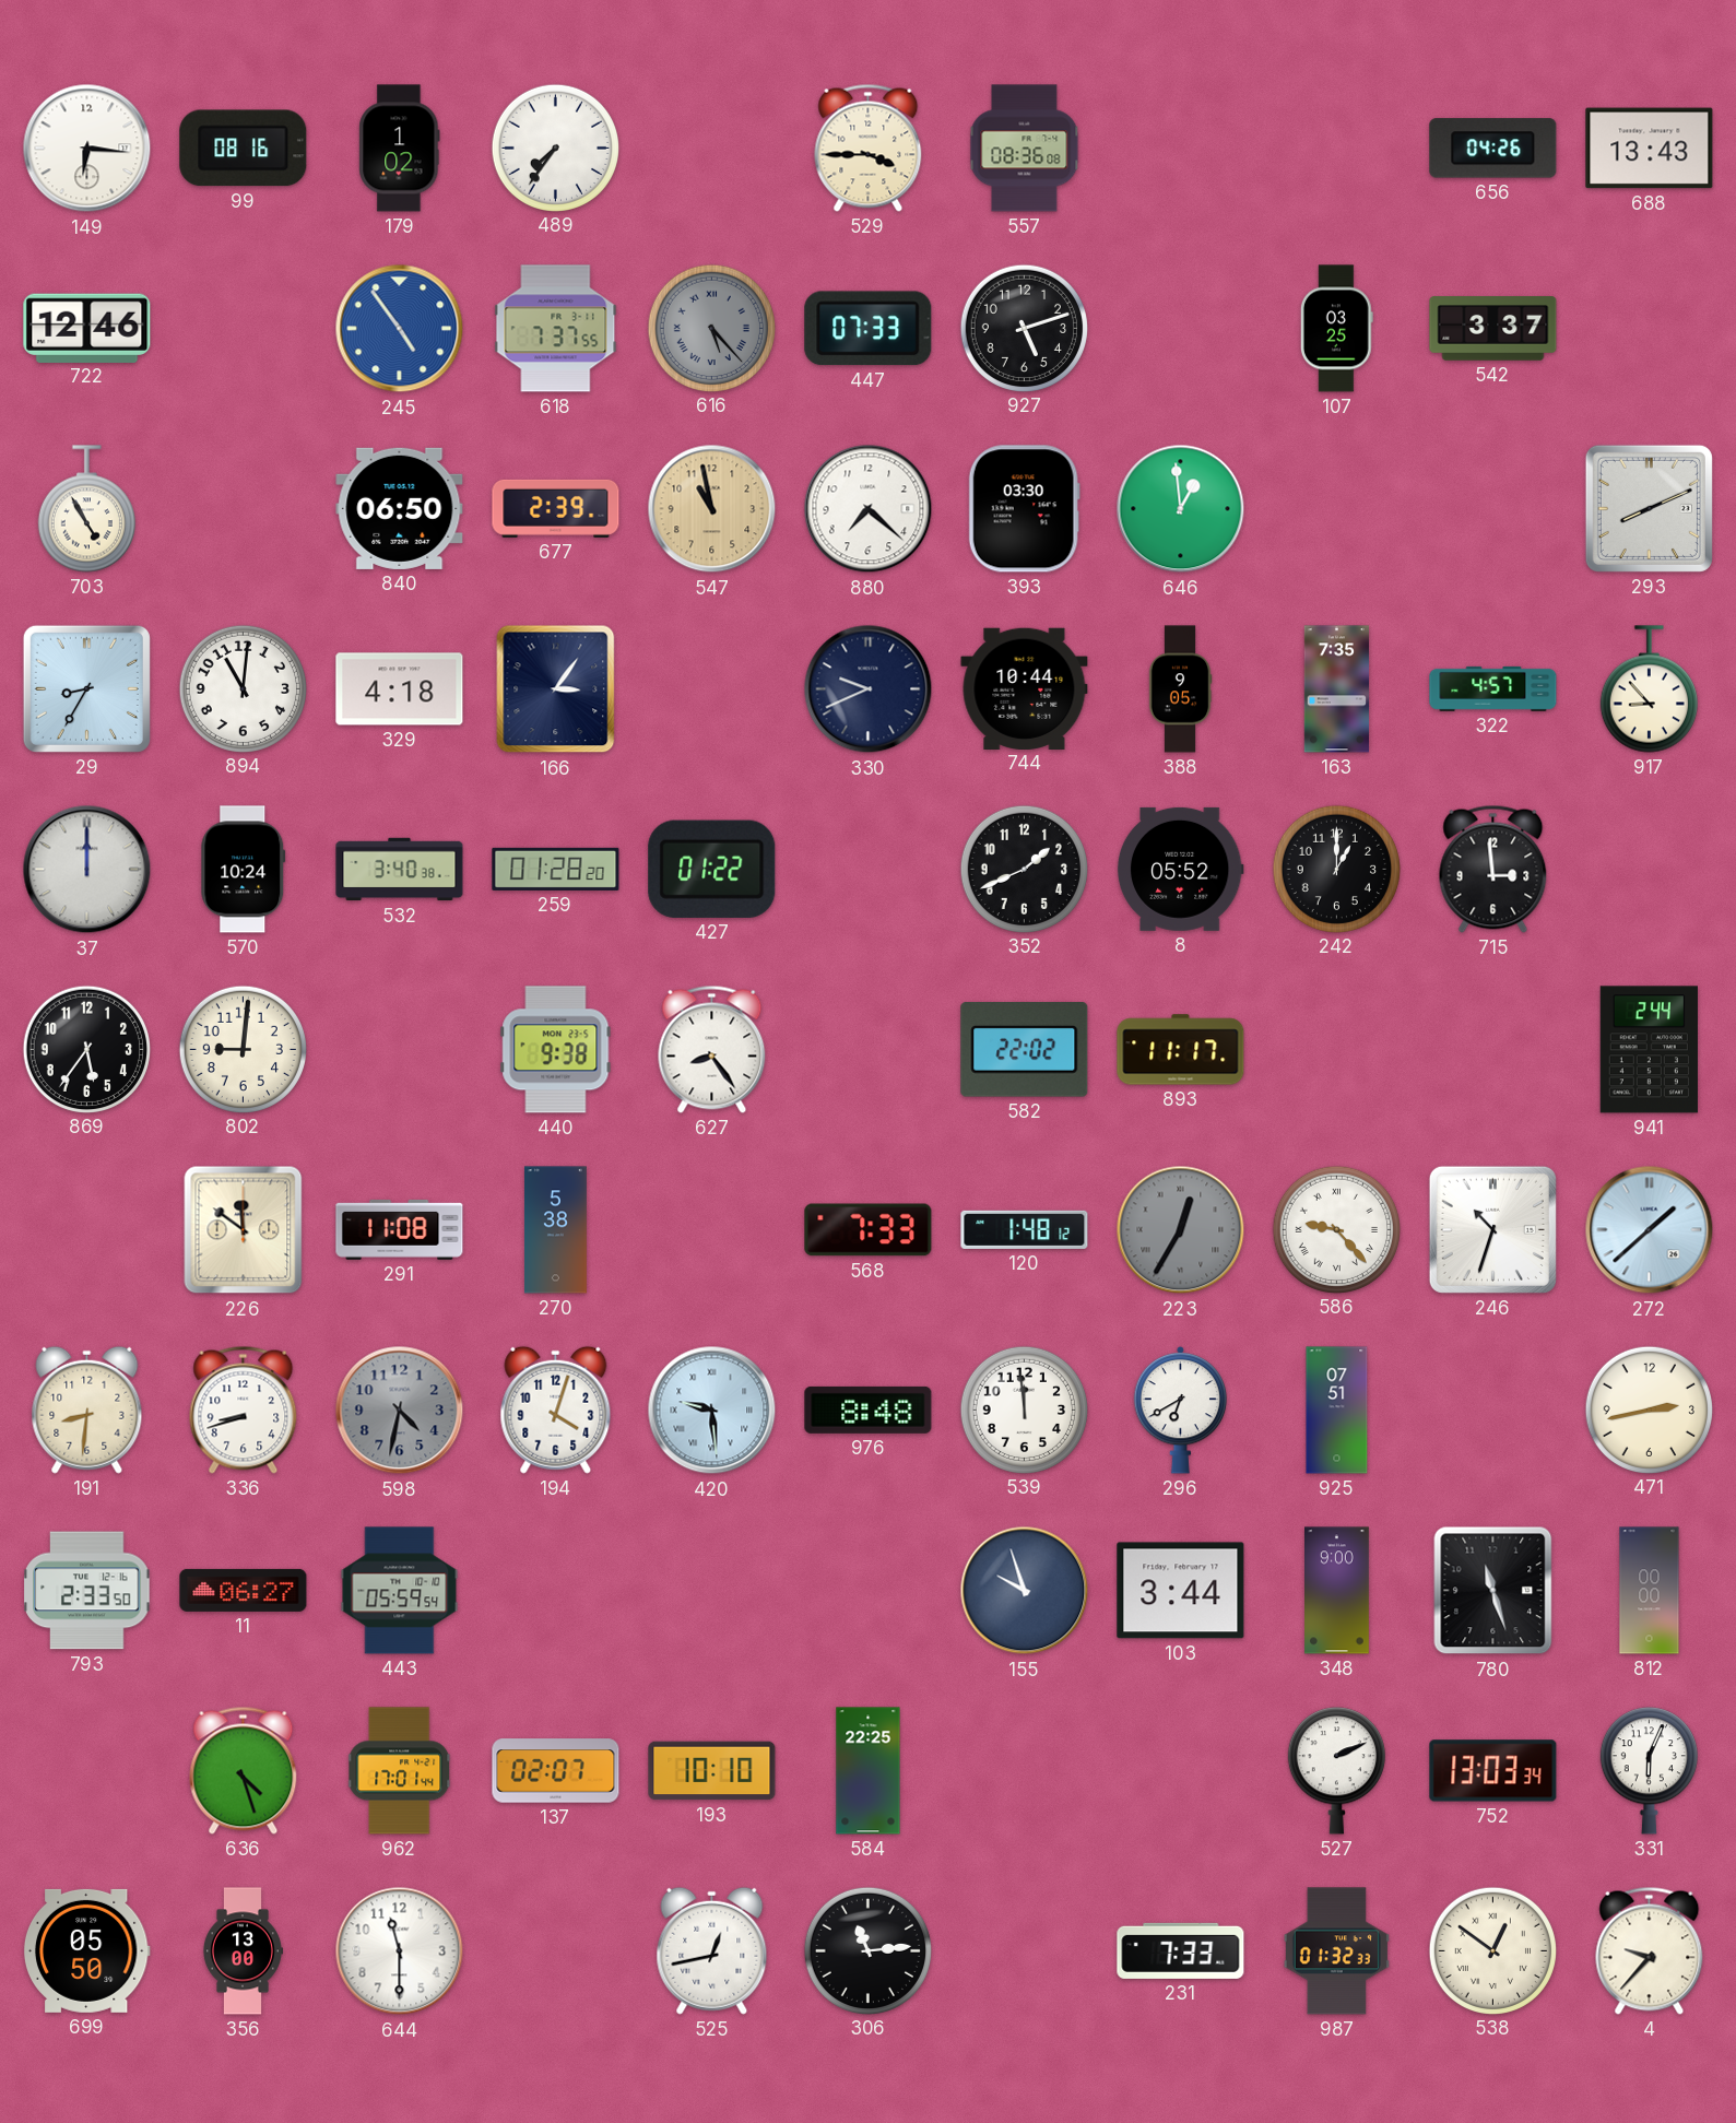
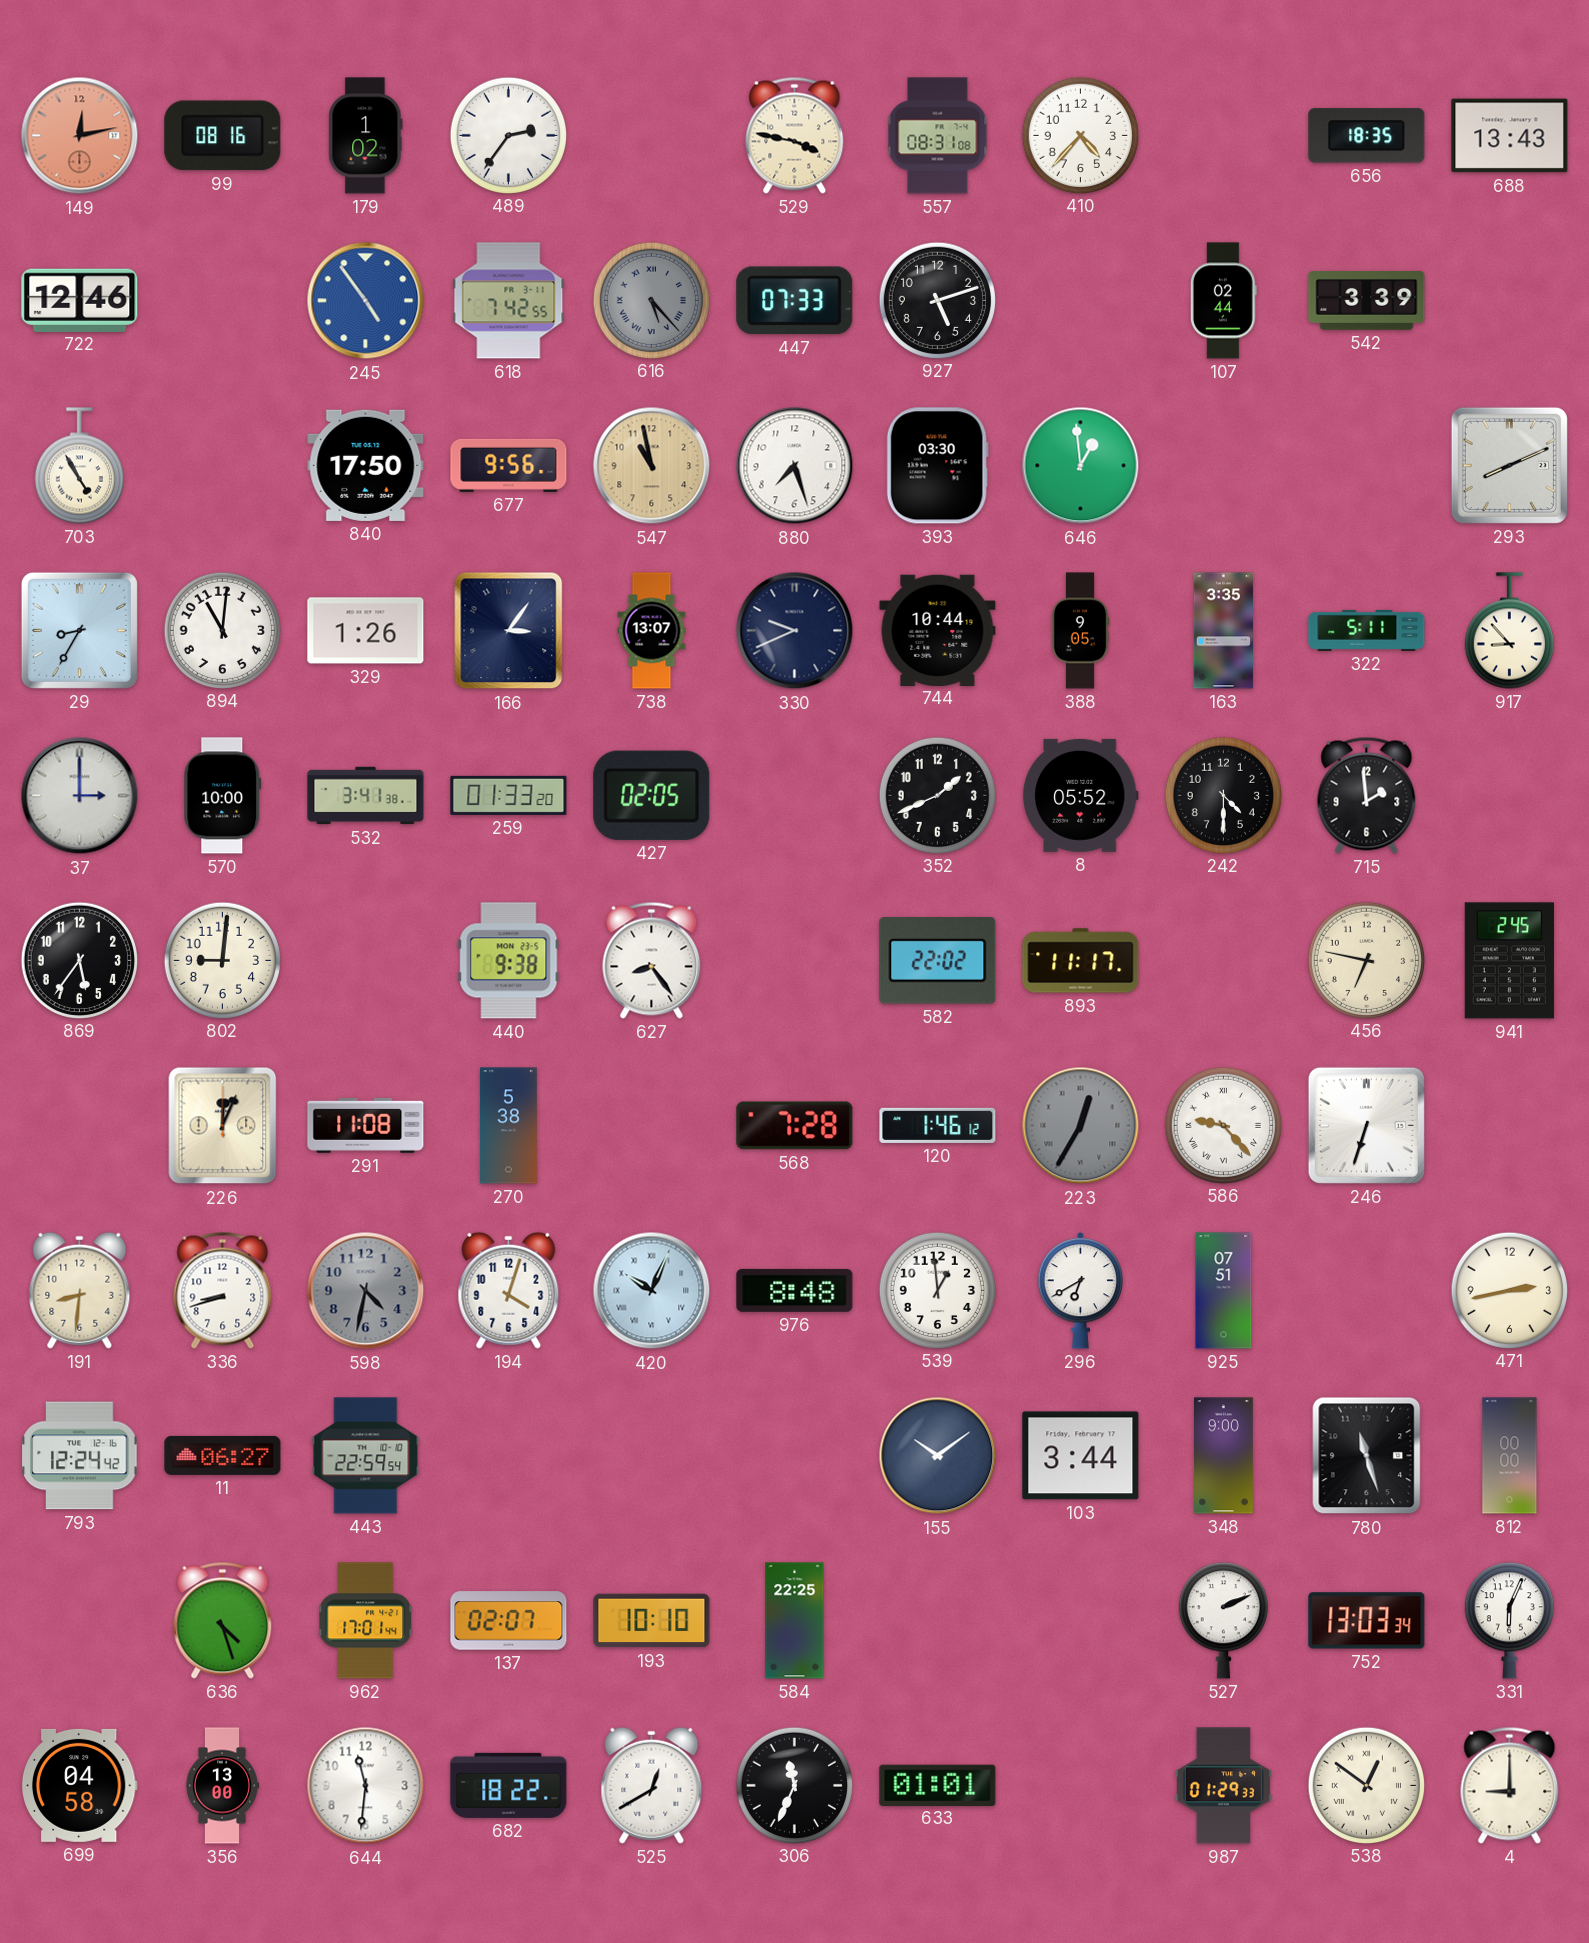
149: 6:16 -> 12:13 (80, 136)
149 dial: white -> salmon (80, 136)
489: 7:36 -> 2:36 (508, 135)
529: 3:45 -> 3:47 (795, 135)
557: 08:36 -> 08:31 (938, 136)
410: none -> 4:37 (1080, 135)
656: 04:26 -> 18:35 (1367, 136)
618: 7:37 -> 7:42 (509, 301)
107: 03:25 -> 02:44 (1223, 301)
542: 3:37 -> 3:39 (1367, 301)
840: 06:50 -> 17:50 (366, 465)
677: 2:39 -> 9:56 (509, 465)
880: 7:22 -> 7:27 (795, 466)
329: 4:18 -> 1:26 (366, 631)
738: none -> 13:07 (652, 631)
163: 7:35 -> 3:35 (1223, 631)
322: 4:57 -> 5:11 (1367, 630)
37: 12:00 -> 3:00 (80, 796)
570: 10:24 -> 10:00 (223, 796)
532: 3:40 -> 3:41 (366, 796)
259: 01:28 -> 01:33 (509, 795)
427: 01:22 -> 02:05 (652, 795)
242: 1:00 -> 4:30 (1223, 795)
715: 2:59 -> 1:59 (1367, 795)
456: none -> 6:47 (1366, 960)
941: 2:44 -> 2:45 (1509, 961)
226: 11:51 -> 12:04 (223, 1126)
568: 7:33 -> 7:28 (795, 1126)
120: 1:48 -> 1:46 (938, 1125)
246: 10:33 -> 6:33 (1366, 1125)
272: 1:38 -> none (1650, 1230)
420: 9:29 -> 10:04 (652, 1291)
539: 11:59 -> 12:59 (937, 1290)
793: 2:33 -> 12:24 (80, 1456)
443: 05:59 -> 22:59 (366, 1456)
155: 9:57 -> 10:09 (938, 1456)
699: 05:50 -> 04:58 (79, 1785)
644: 11:30 -> 11:31 (366, 1786)
682: none -> 18:22 (509, 1785)
525: 12:43 -> 12:40 (652, 1785)
306: 11:14 -> 11:34 (794, 1785)
633: none -> 01:01 (938, 1785)
231: 7:33 -> none (1181, 1950)
987: 01:32 -> 01:29 (1223, 1786)
4: 9:37 -> 9:00 (1510, 1785)
